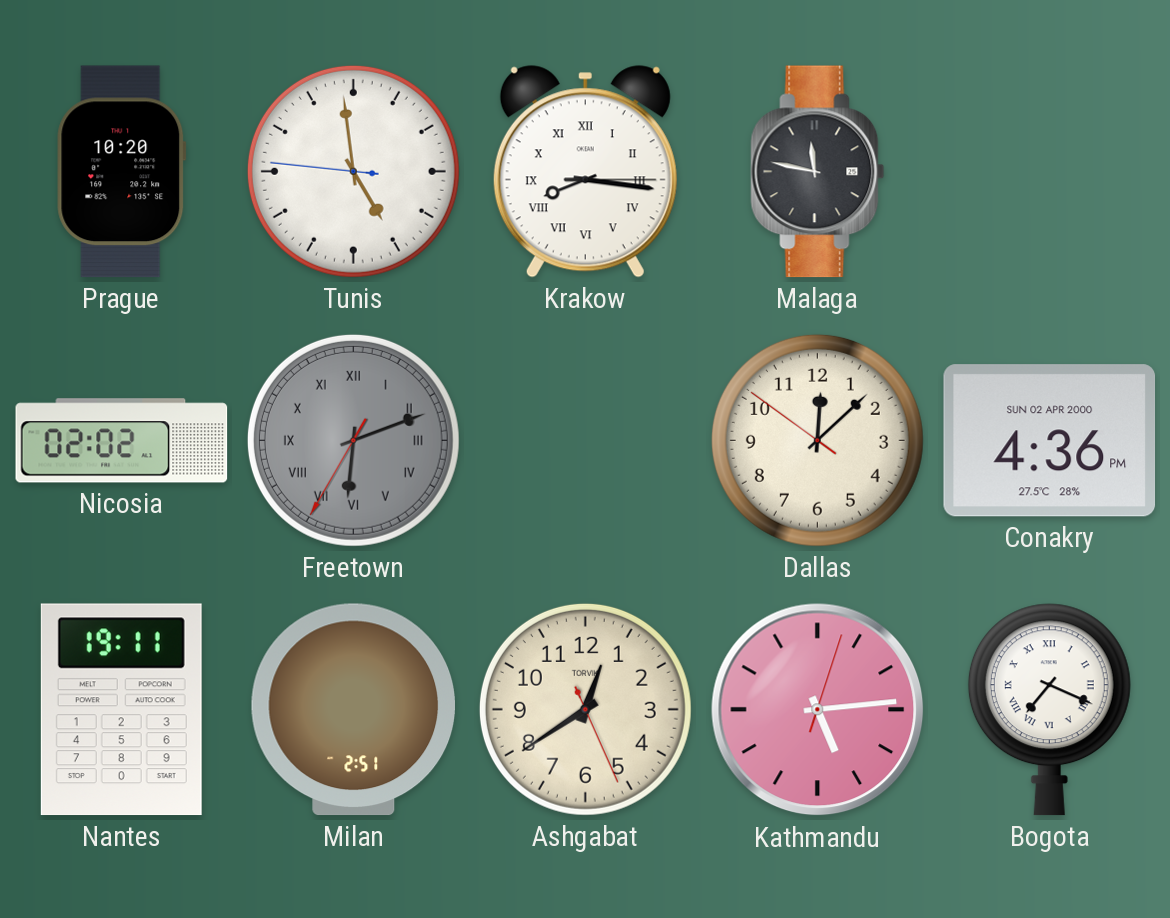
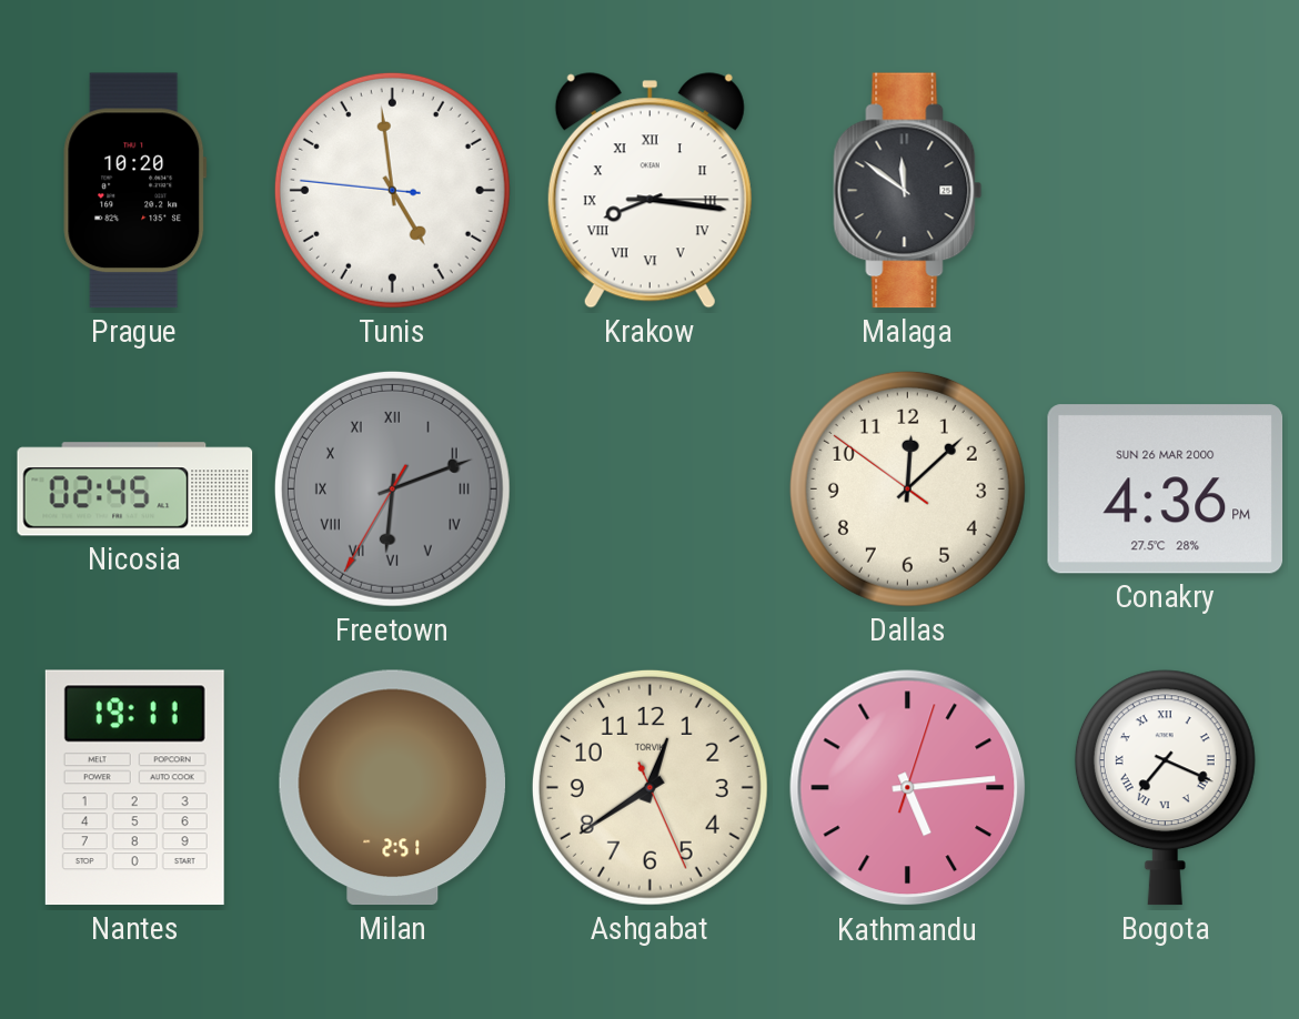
Malaga: 11:47 -> 11:51 (908, 191)
Nicosia: 02:02 -> 02:45 (135, 490)
Conakry date: SUN 02 APR 2000 -> SUN 26 MAR 2000 (1166, 490)
